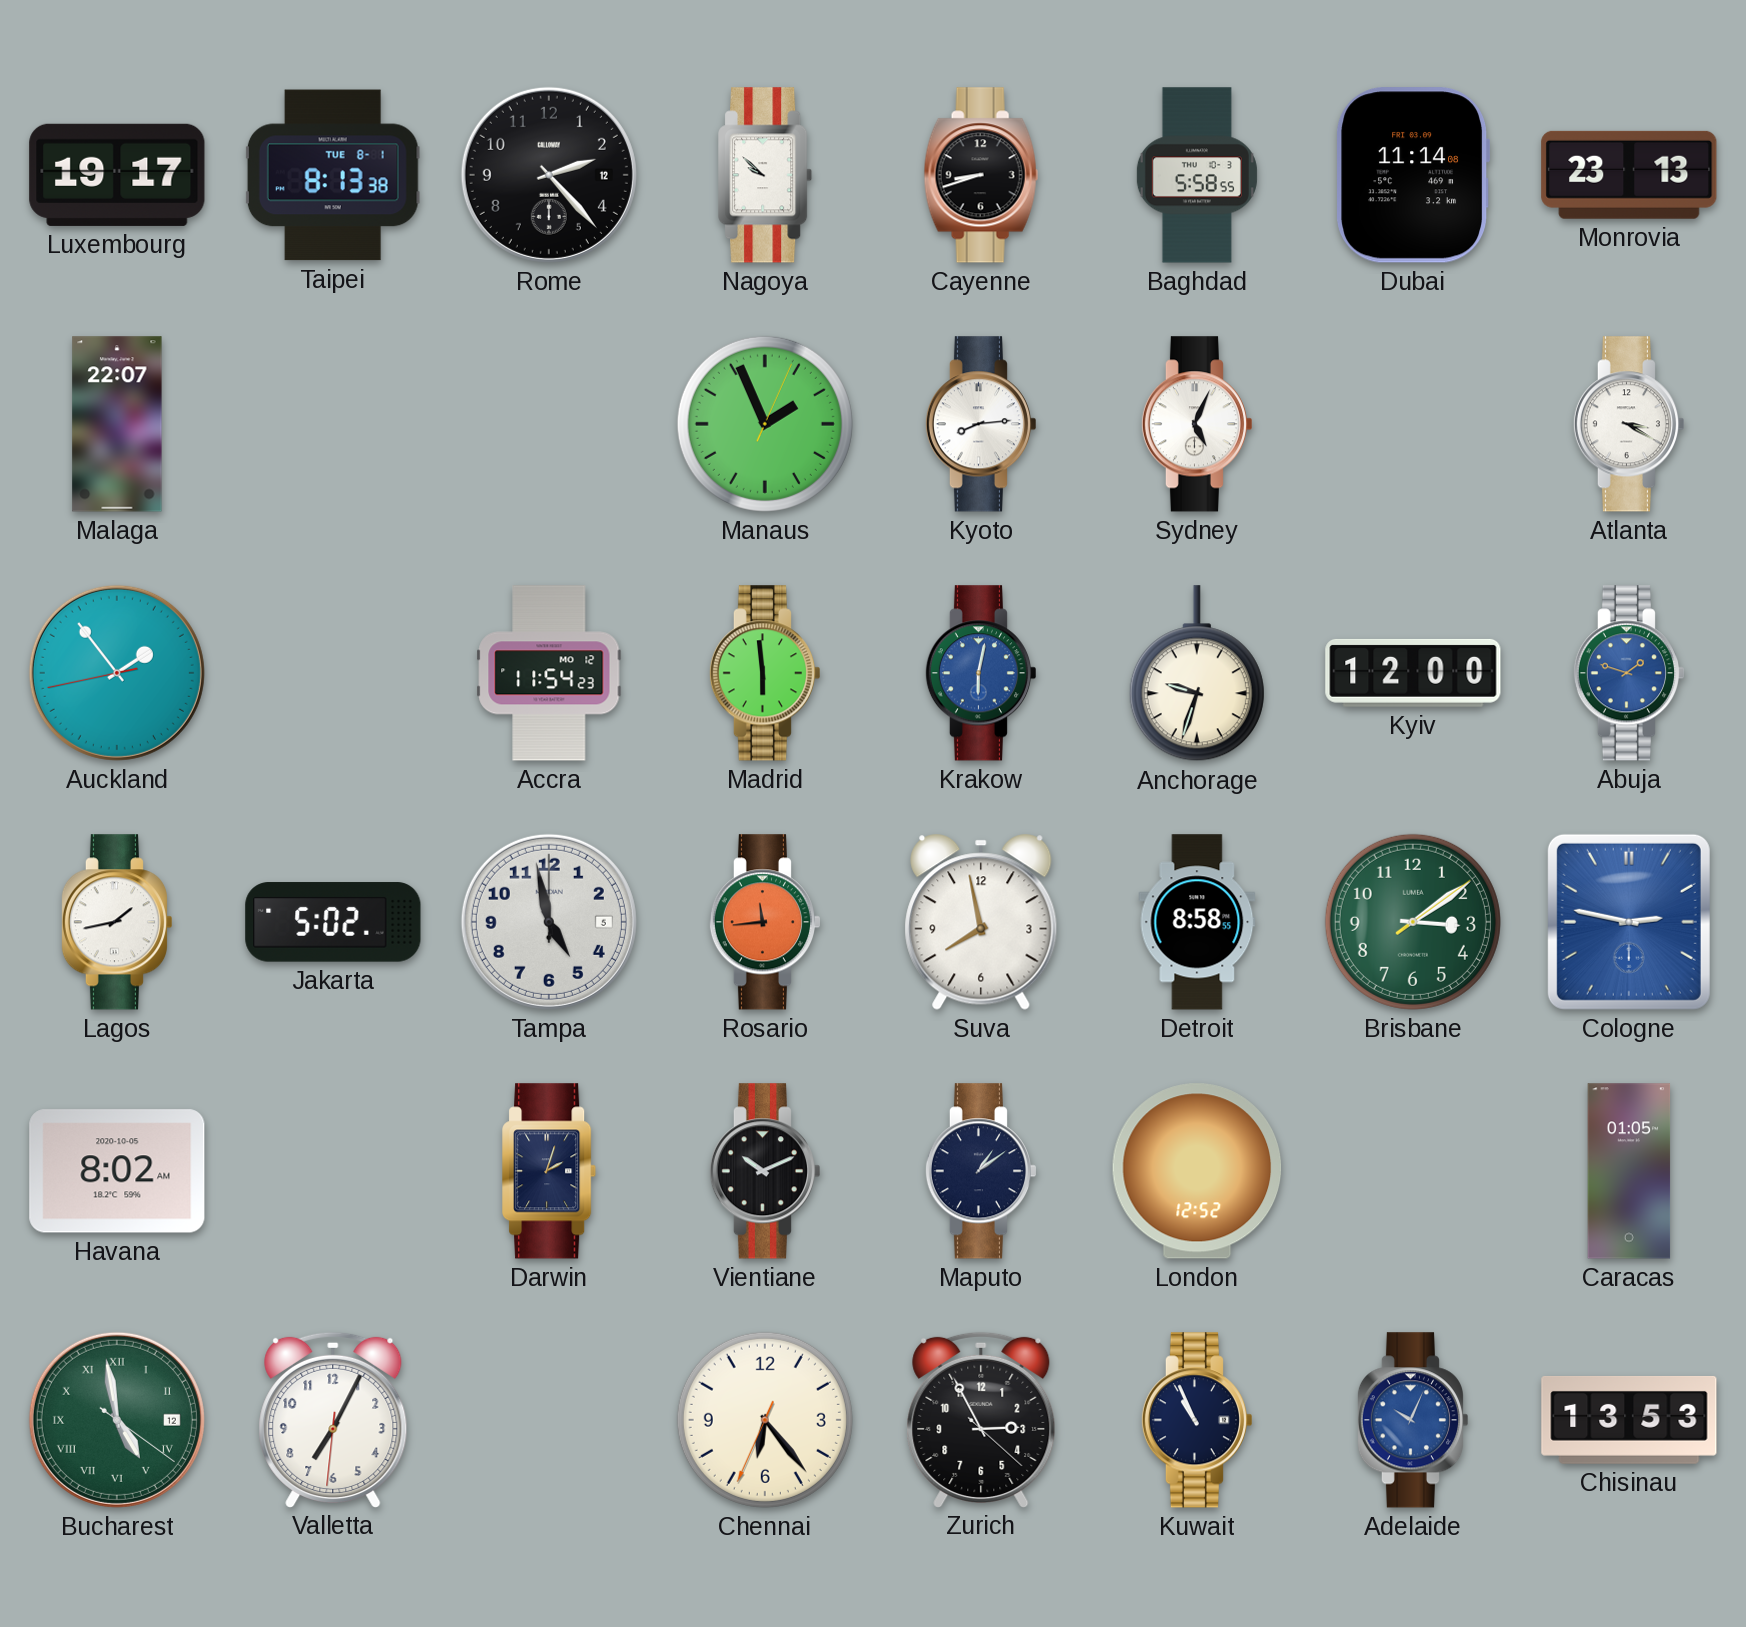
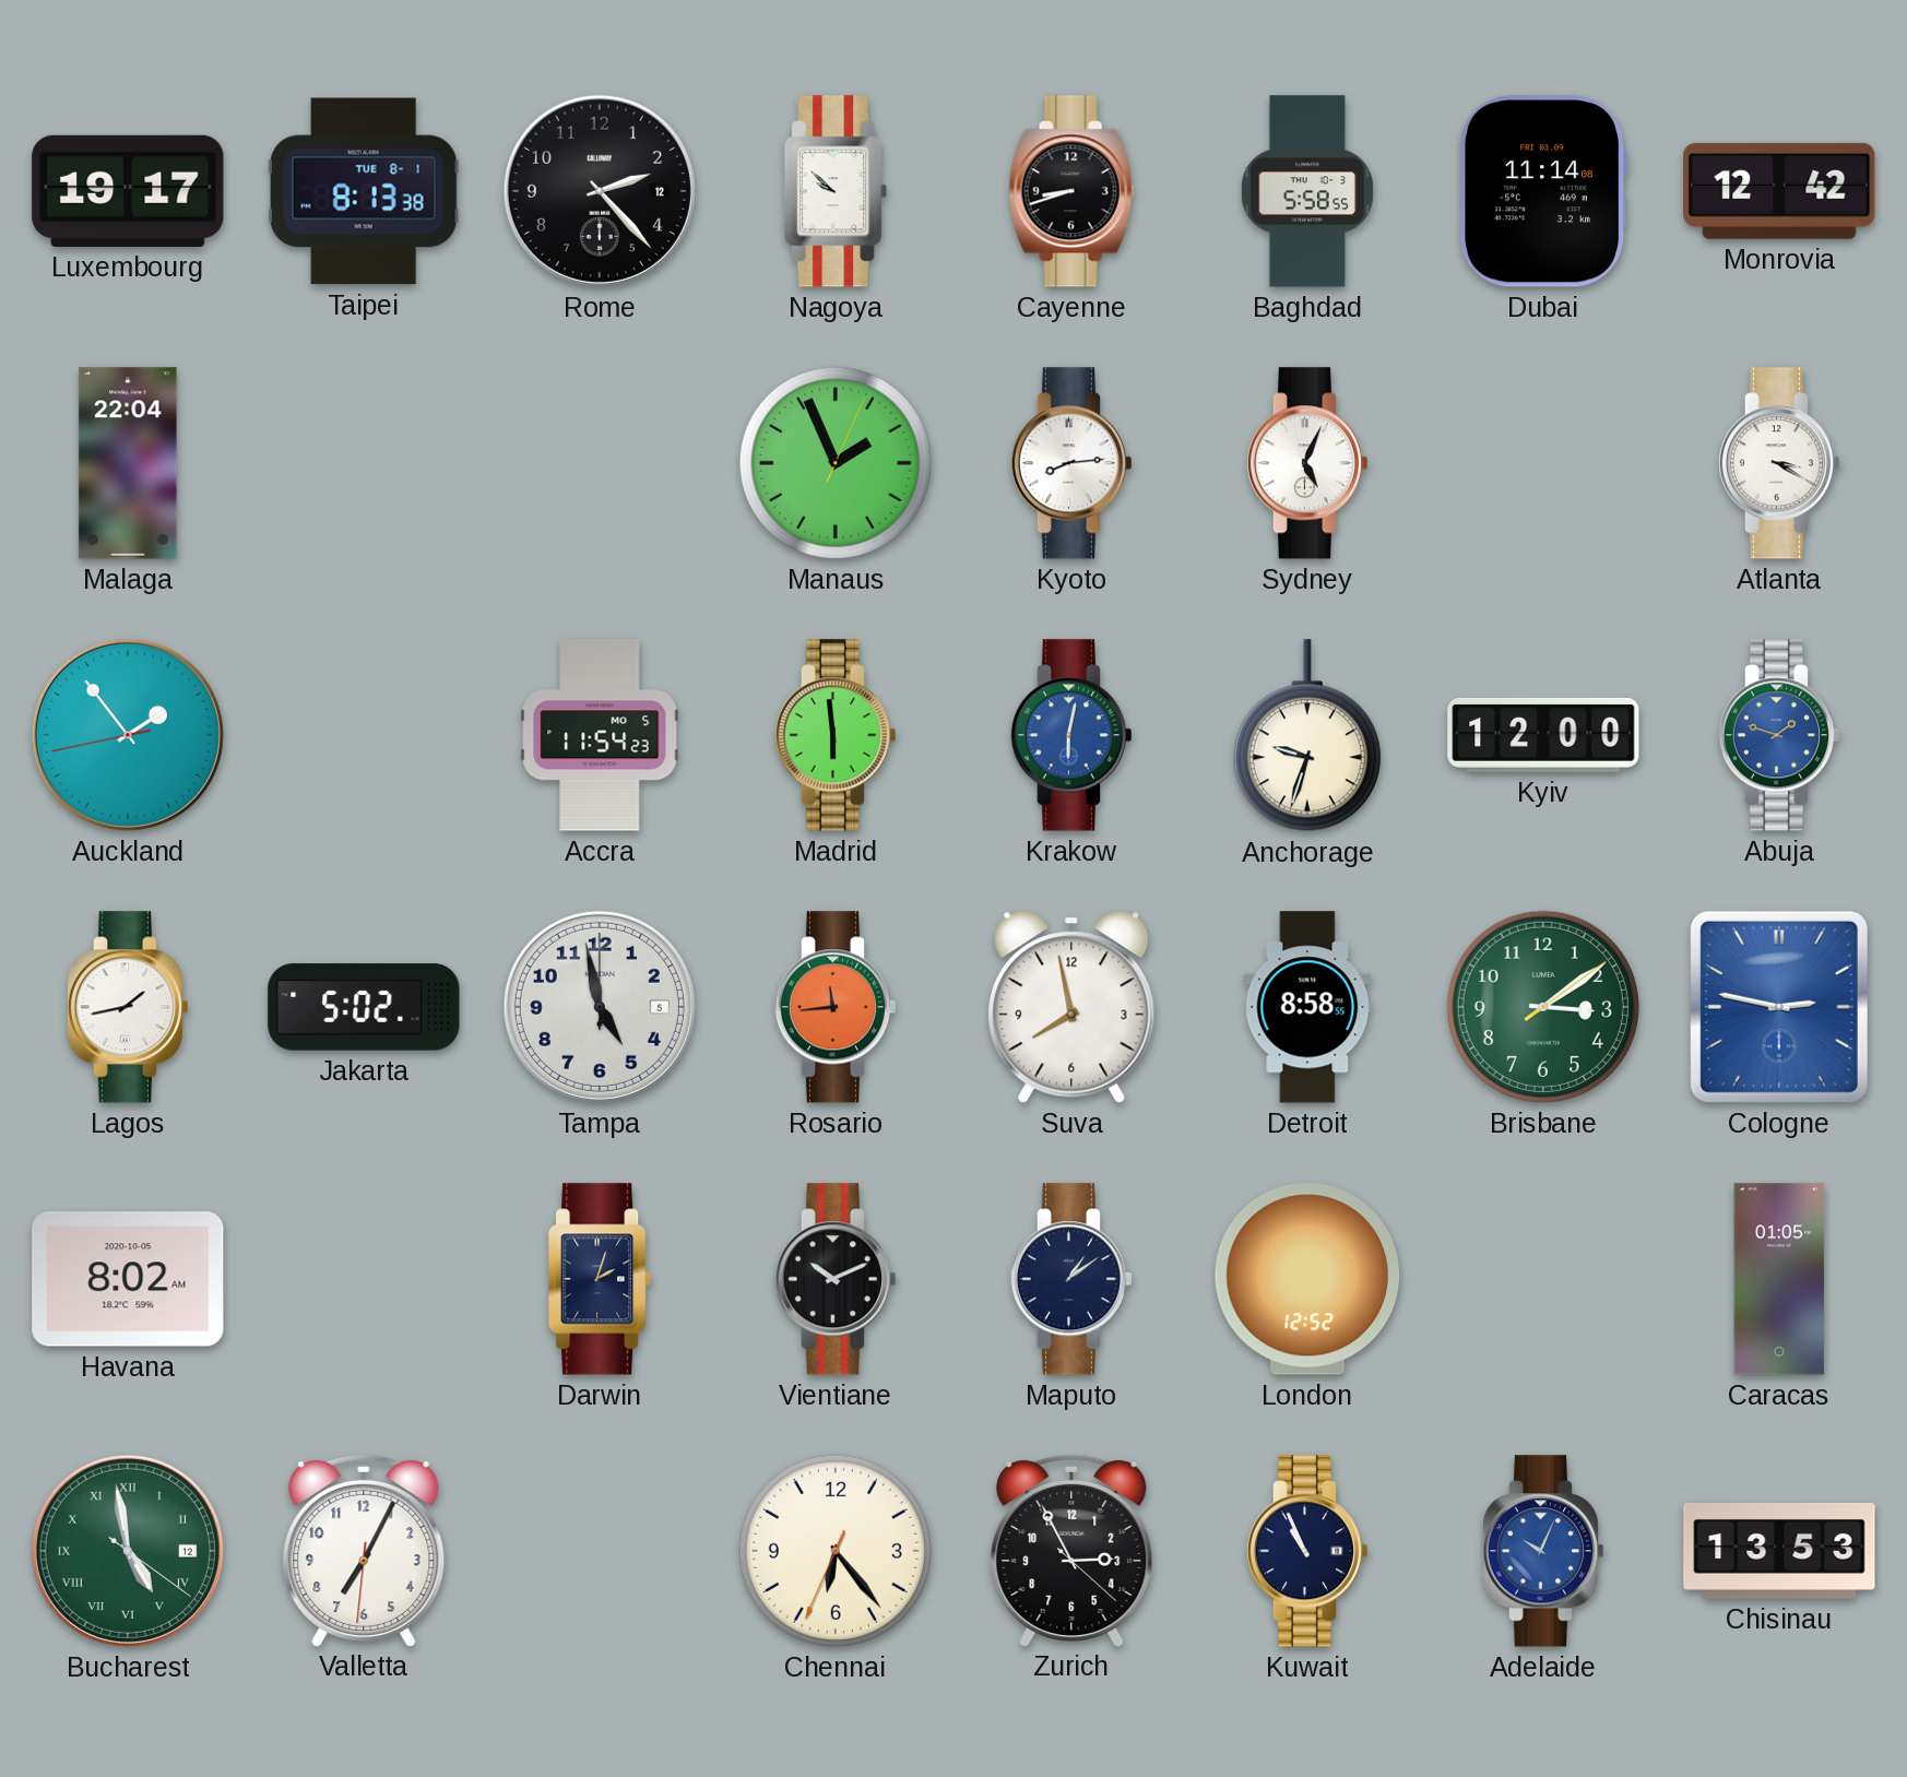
Monrovia: 23:13 -> 12:42 (1779, 191)
Malaga: 22:07 -> 22:04 (128, 463)
Accra date: MO 12 -> MO 5 (600, 735)
